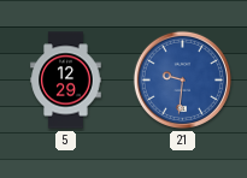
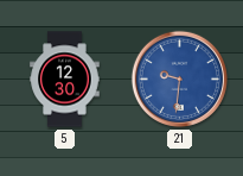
5: 12:29 -> 12:30 (65, 80)
